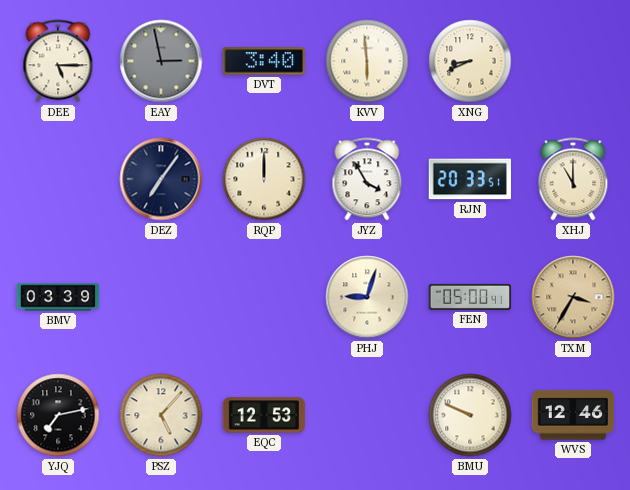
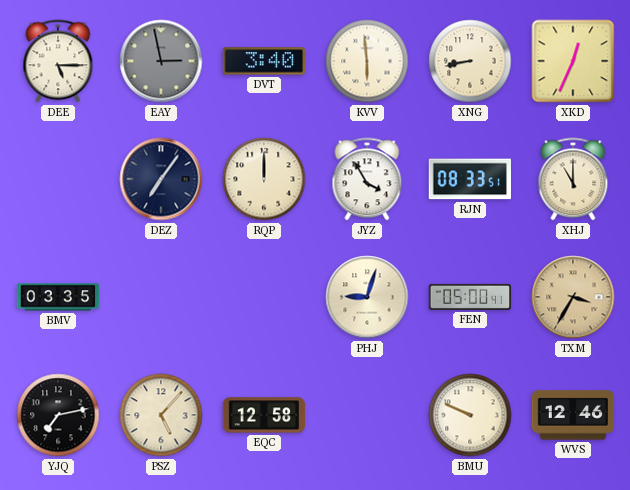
XNG: 8:41 -> 8:43 (470, 61)
XKD: none -> 12:34 (573, 61)
RJN: 20:33 -> 08:33 (469, 179)
BMV: 03:39 -> 03:35 (58, 297)
EQC: 12:53 -> 12:58 (264, 415)
